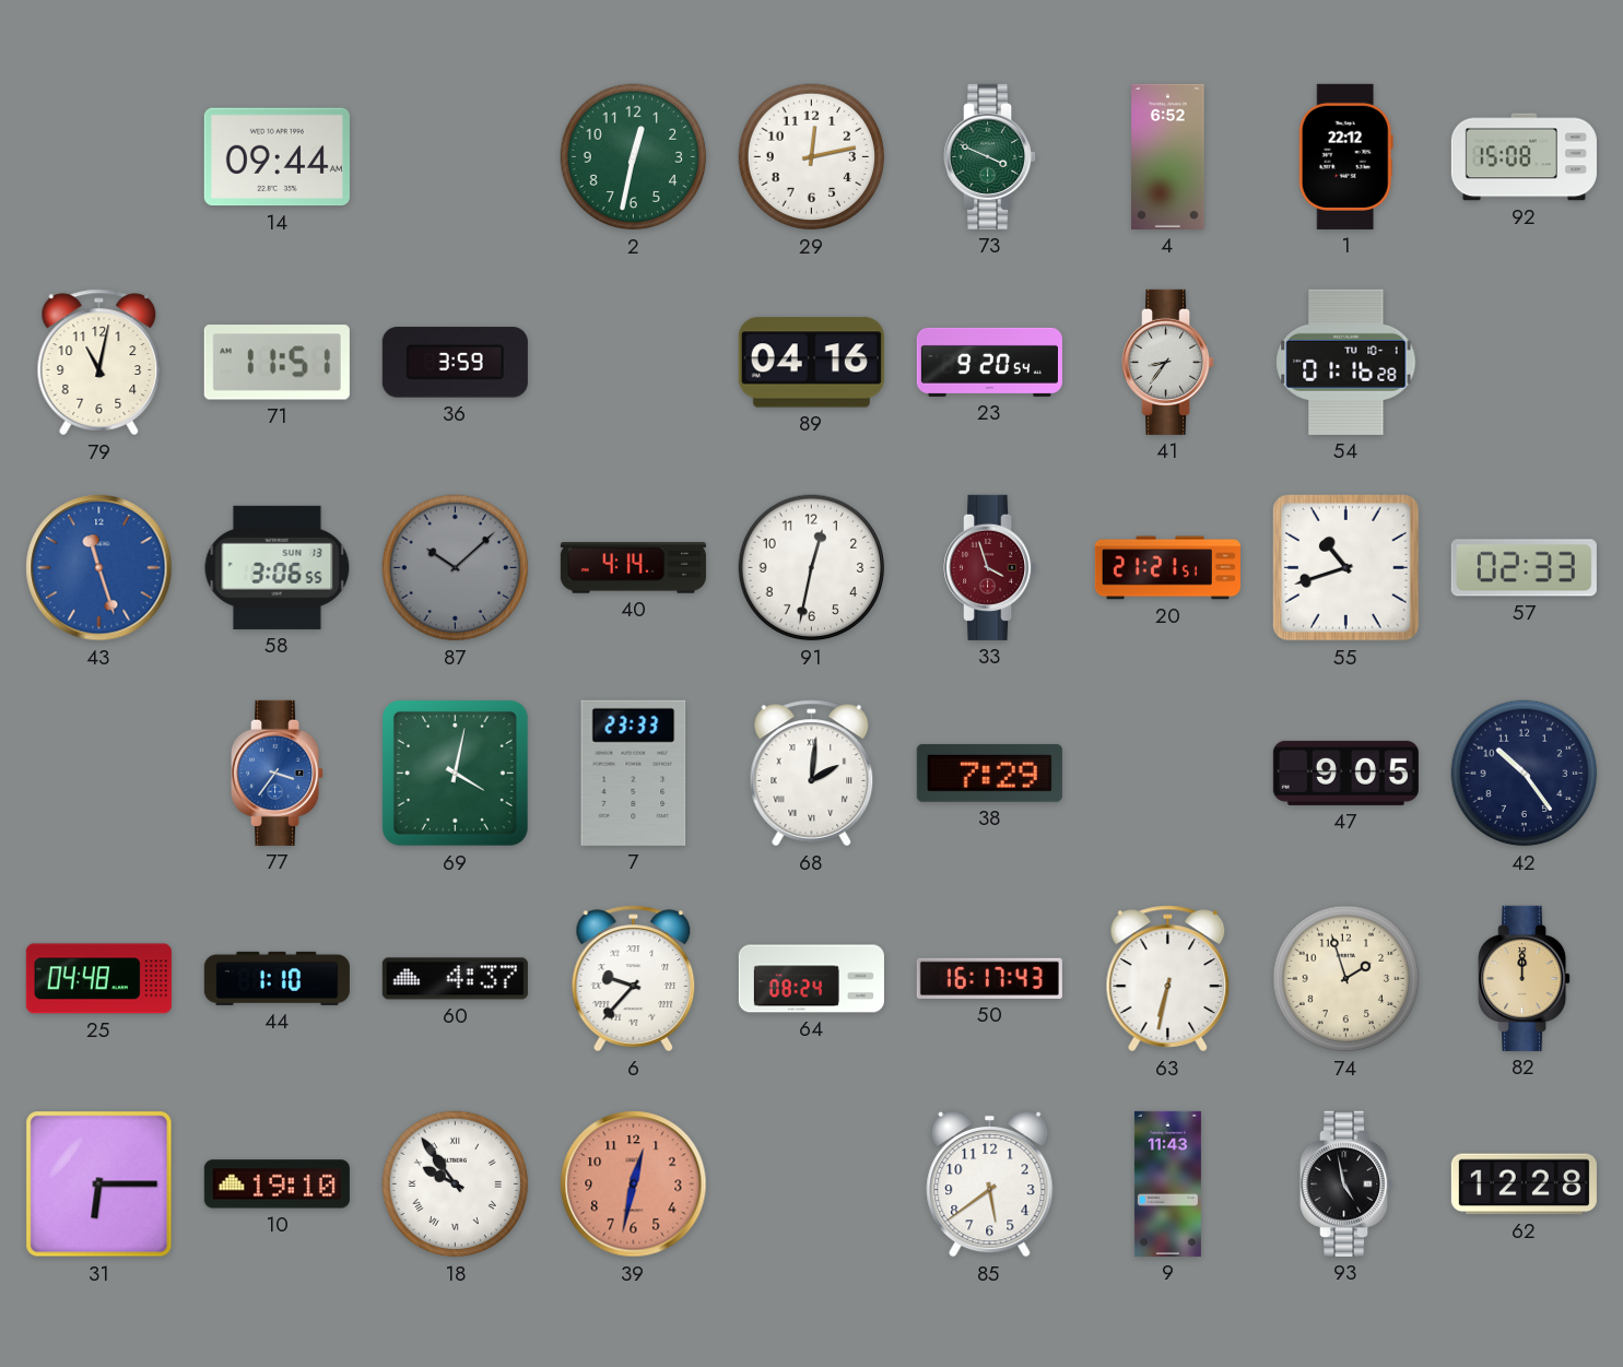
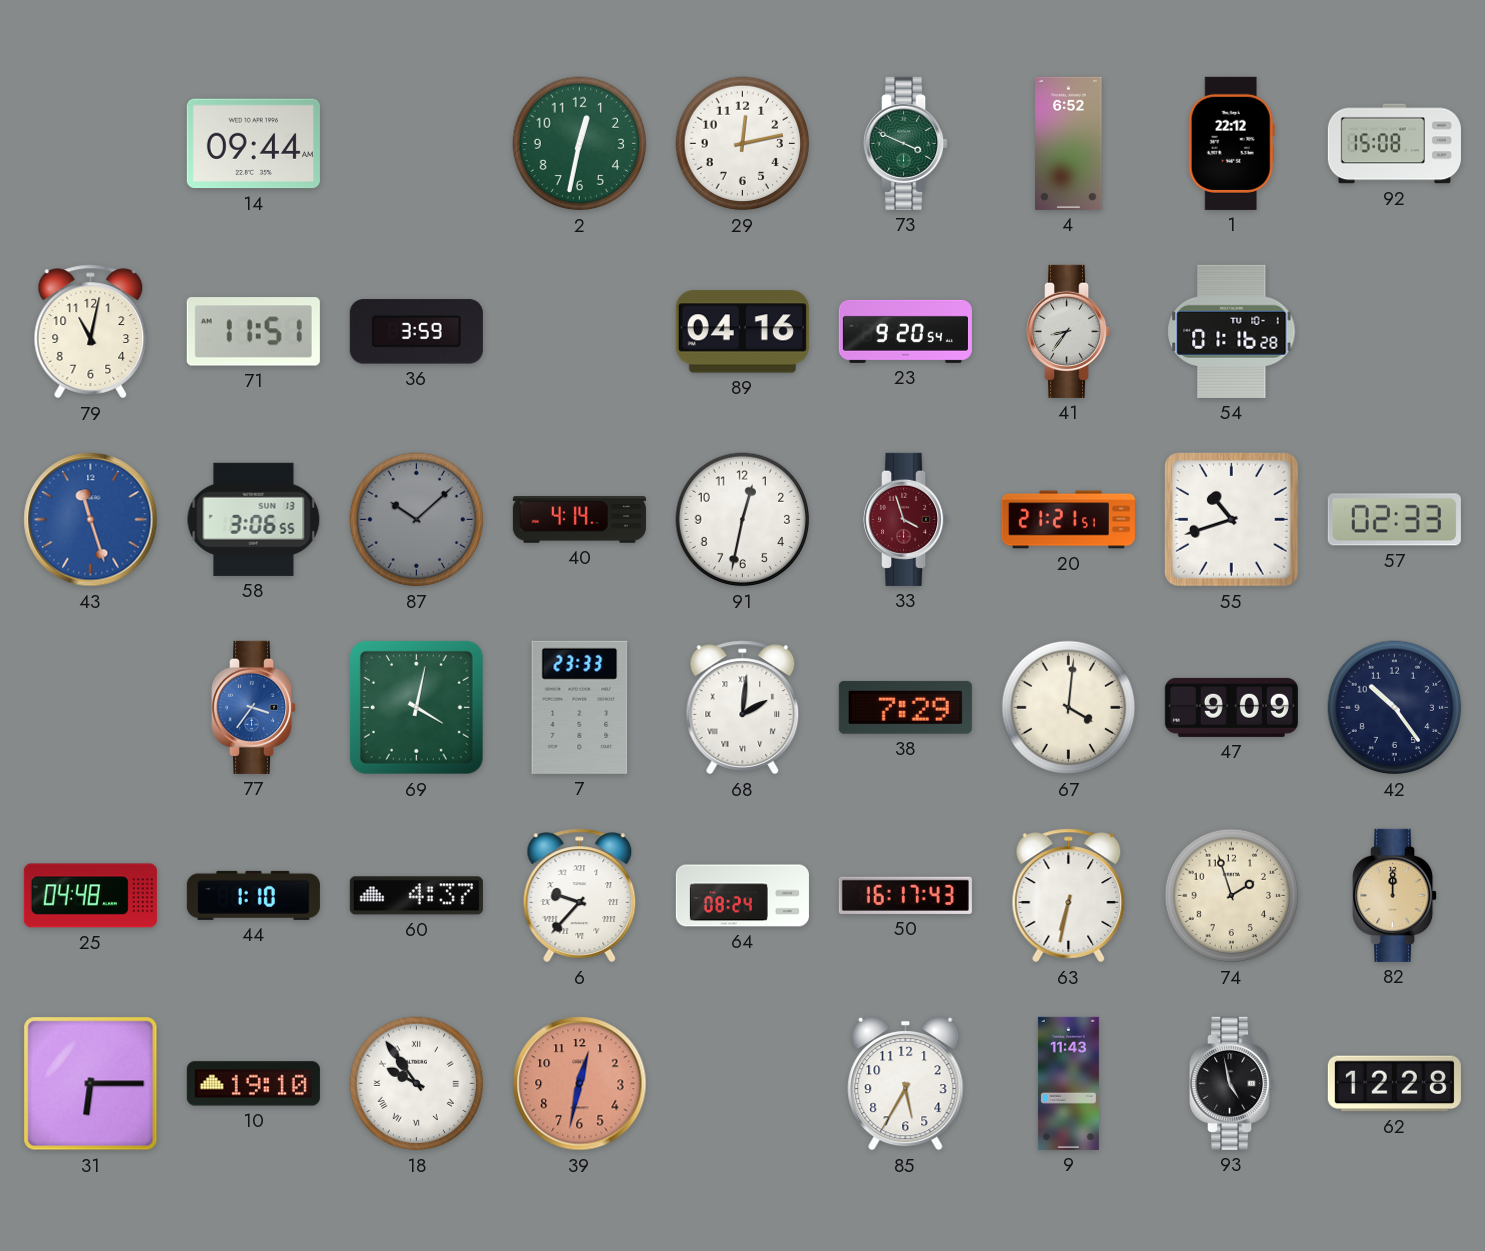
67: none -> 4:01 (1069, 708)
47: 9:05 -> 9:09 (1231, 707)
85: 5:39 -> 5:35 (906, 1083)
